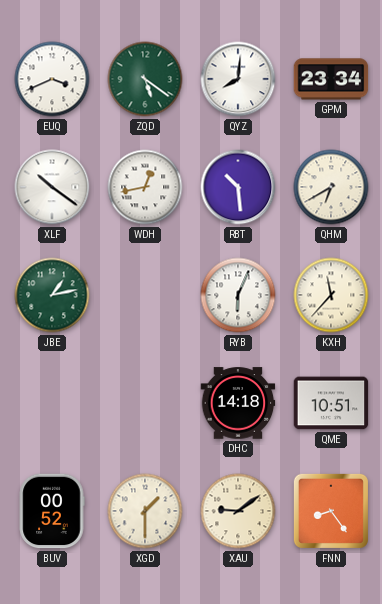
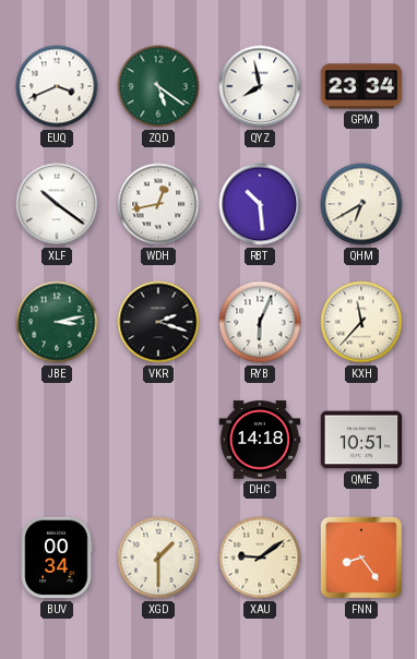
QYZ: 8:01 -> 7:58 (260, 86)
JBE: 1:13 -> 3:13 (57, 322)
VKR: none -> 2:18 (158, 322)
BUV: 00:52 -> 00:34 (57, 558)
